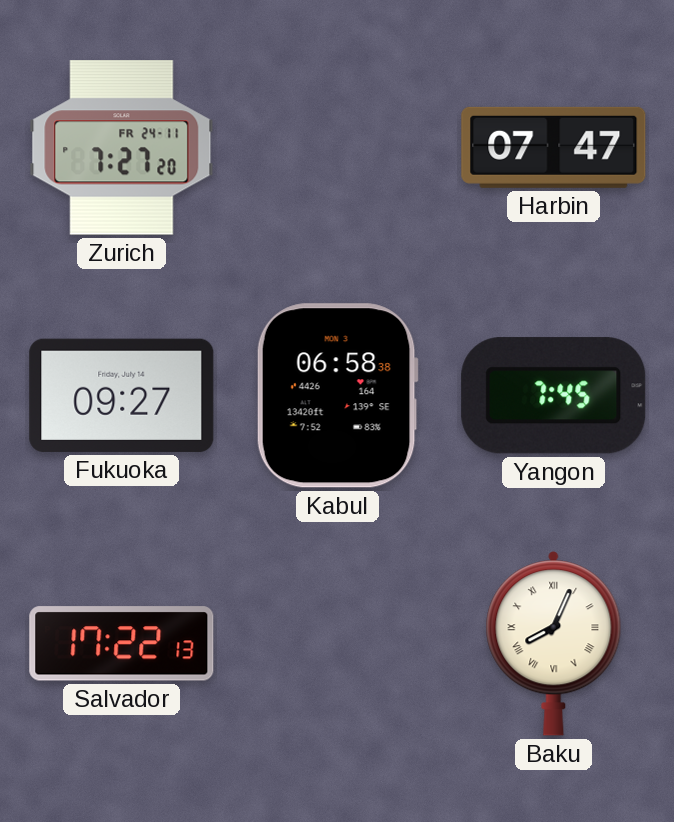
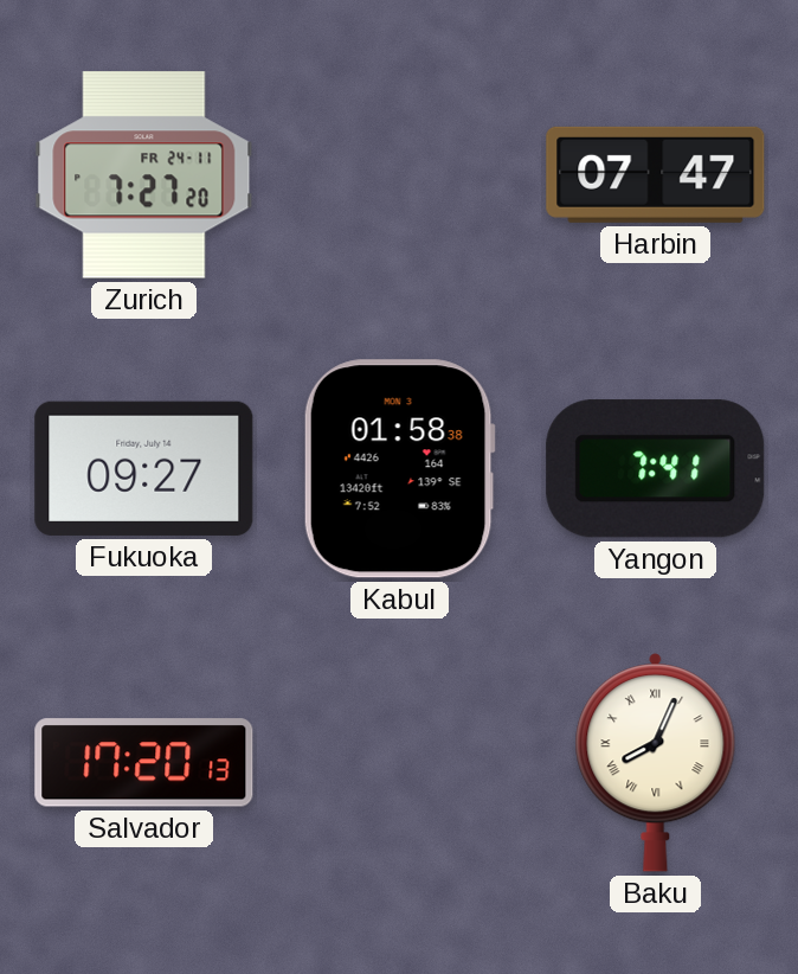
Kabul: 06:58 -> 01:58 (399, 469)
Yangon: 7:45 -> 7:41 (656, 469)
Salvador: 17:22 -> 17:20 (144, 763)
